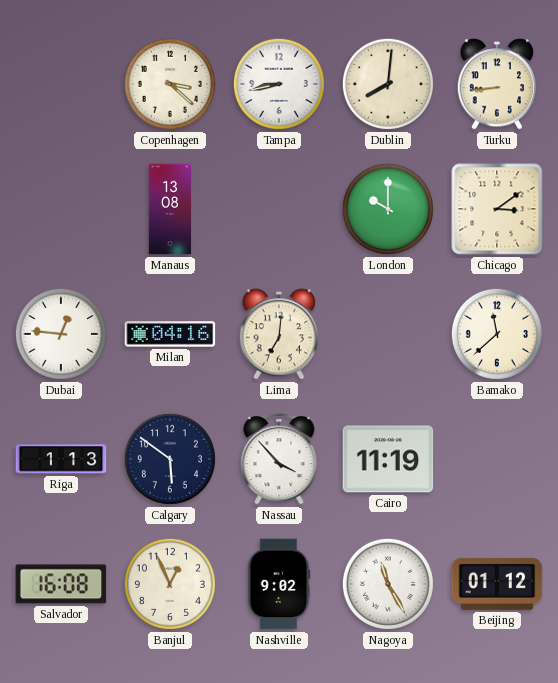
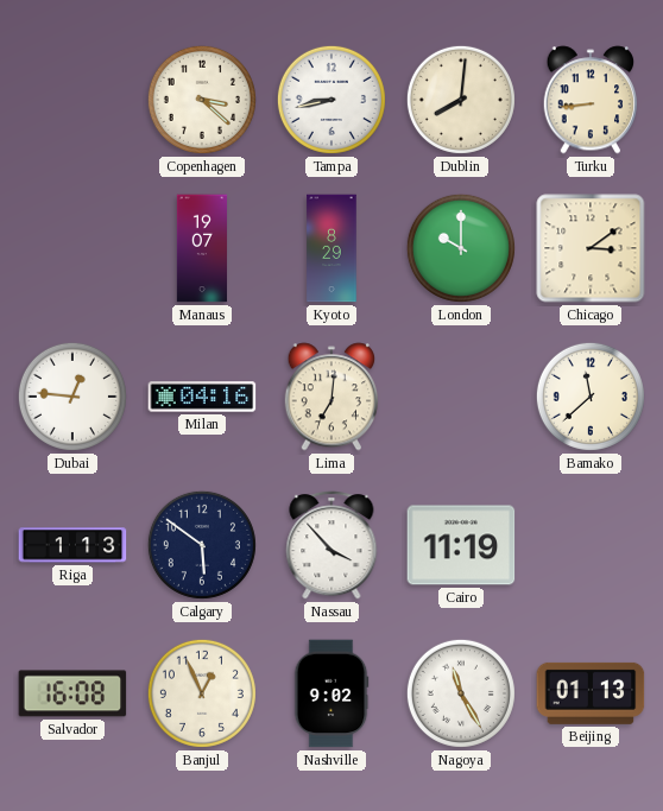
Manaus: 13:08 -> 19:07 (201, 248)
Kyoto: none -> 8:29 (331, 248)
Beijing: 01:12 -> 01:13 (591, 693)
